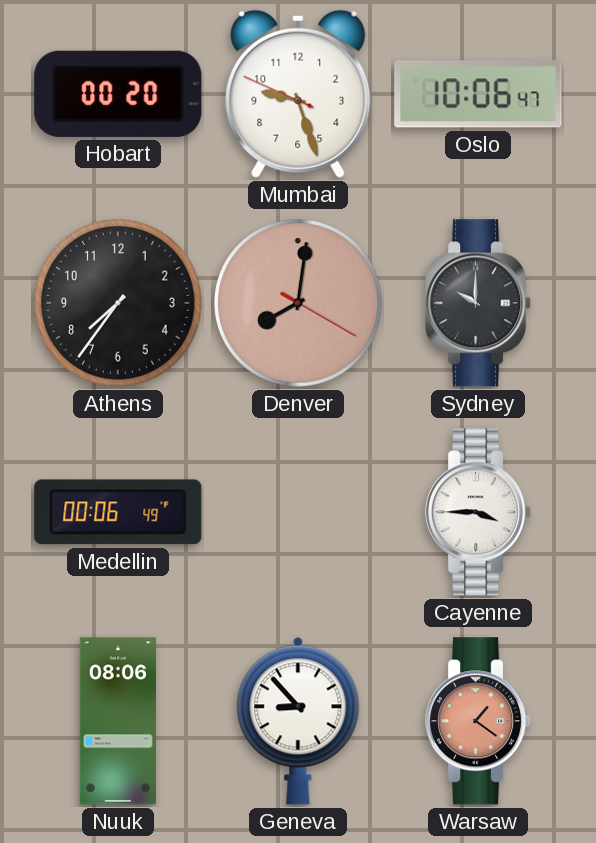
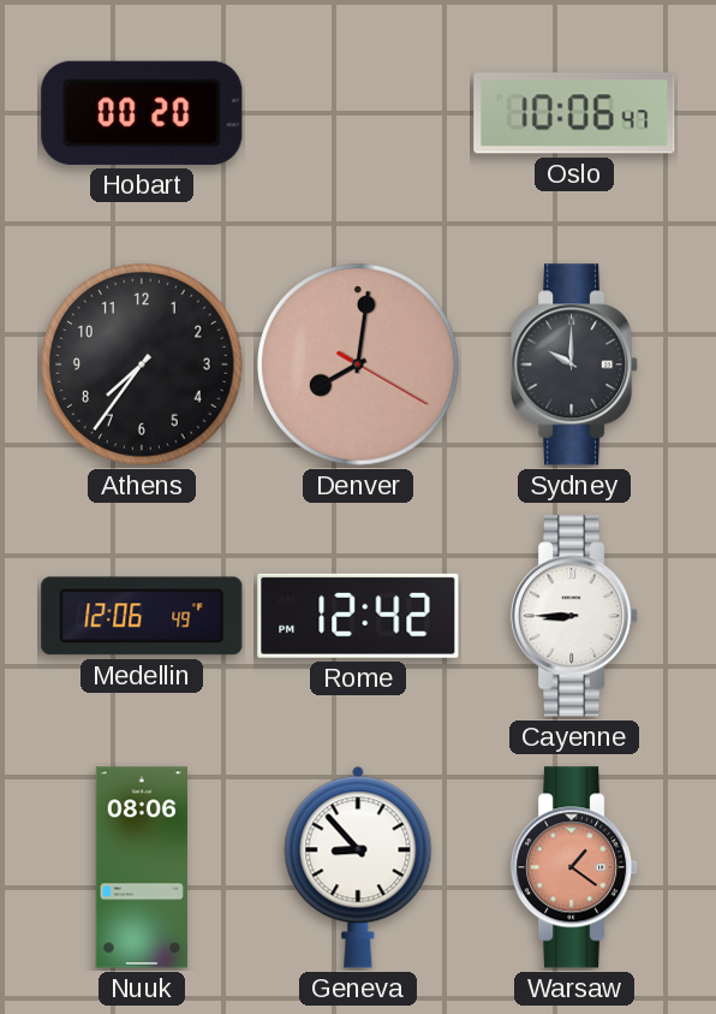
Mumbai: 9:26 -> none (298, 94)
Medellin: 00:06 -> 12:06 (142, 616)
Rome: none -> 12:42 (358, 616)
Cayenne: 3:45 -> 8:45 (575, 616)
